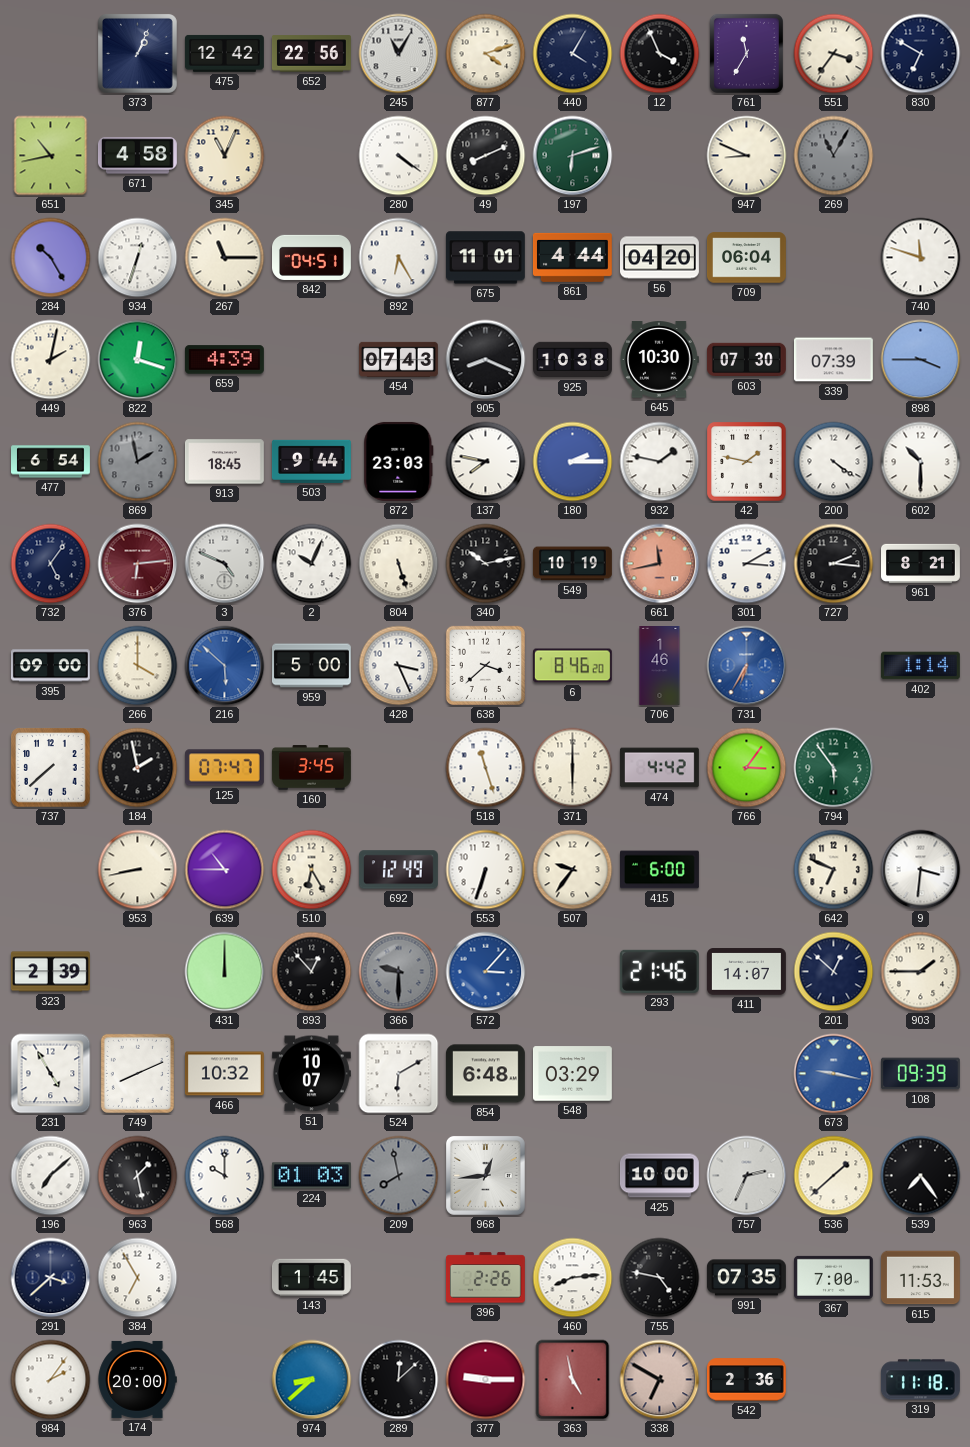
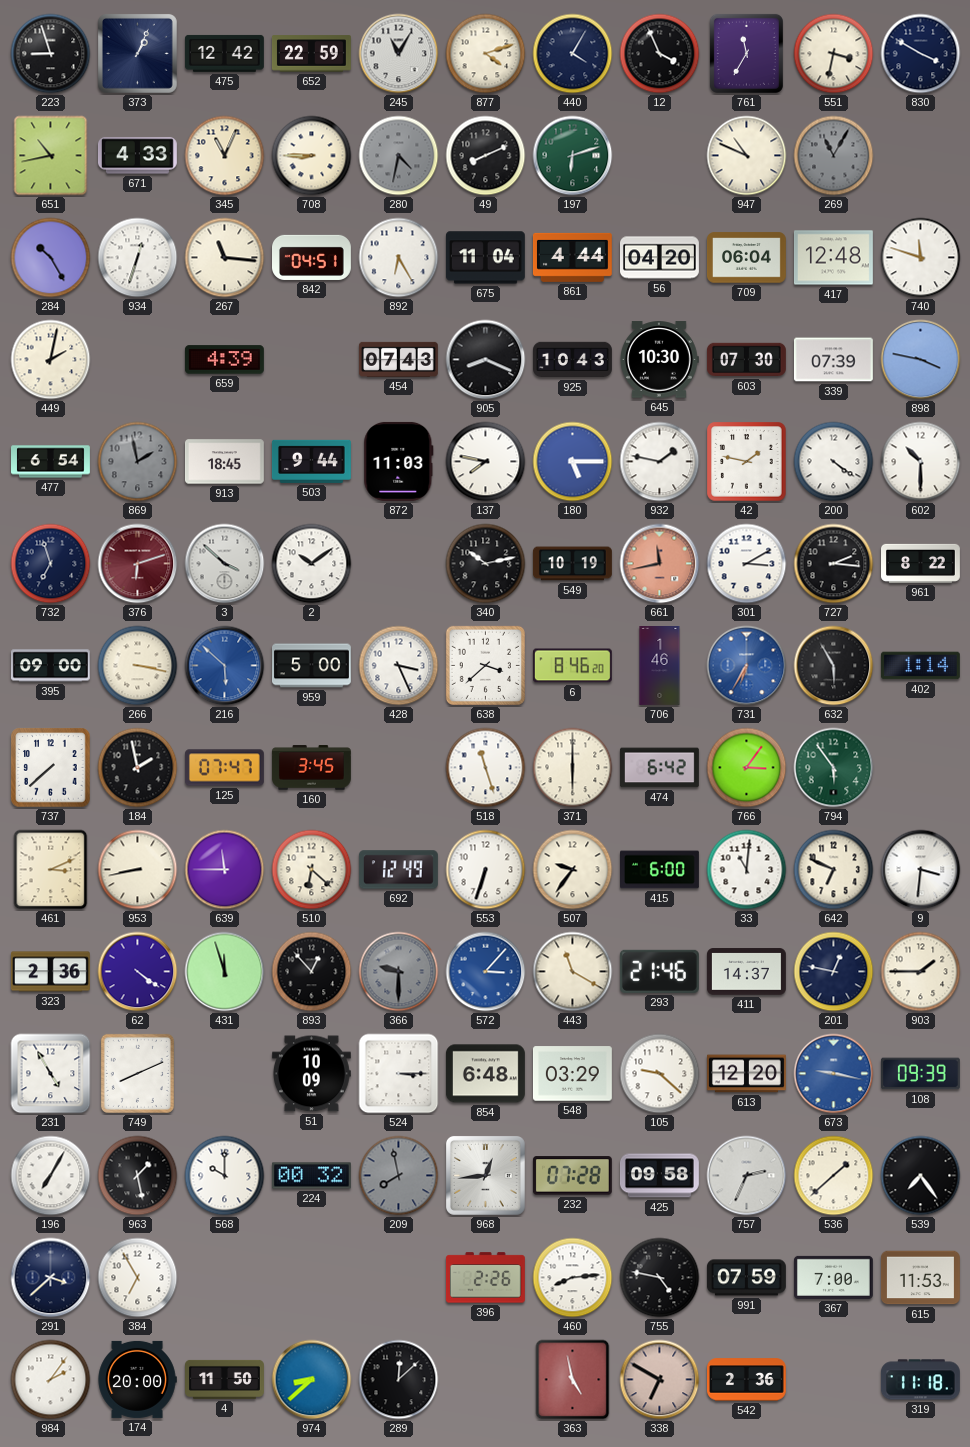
223: none -> 8:57 (51, 54)
652: 22:56 -> 22:59 (311, 54)
551: 3:36 -> 3:32 (834, 54)
830: 6:50 -> 3:50 (921, 54)
671: 4:58 -> 4:33 (137, 156)
708: none -> 8:45 (312, 156)
280: 4:21 -> 4:32 (399, 156)
280 dial: white -> grey (399, 156)
947: 8:49 -> 10:49 (747, 156)
267: 11:15 -> 11:16 (225, 258)
675: 11:01 -> 11:04 (485, 258)
417: none -> 12:48 (833, 258)
822: 12:18 -> none (138, 360)
925: 10:38 -> 10:43 (573, 360)
898: 3:45 -> 3:47 (921, 360)
872: 23:03 -> 11:03 (399, 461)
180: 2:15 -> 5:15 (573, 462)
732: 5:06 -> 6:57 (51, 564)
376: 6:14 -> 6:12 (138, 564)
3: 4:49 -> 3:52 (225, 564)
2: 10:04 -> 10:09 (312, 564)
804: 5:27 -> none (399, 564)
961: 8:21 -> 8:22 (921, 563)
266: 4:00 -> 3:17 (138, 666)
632: none -> 5:55 (834, 666)
474: 4:42 -> 6:42 (659, 768)
461: none -> 3:11 (51, 870)
639: 10:45 -> 11:45 (225, 870)
510: 6:25 -> 6:22 (312, 870)
33: none -> 11:01 (747, 870)
323: 2:39 -> 2:36 (50, 972)
62: none -> 4:21 (138, 972)
431: 12:00 -> 11:57 (225, 972)
443: none -> 11:20 (573, 972)
411: 14:07 -> 14:37 (746, 972)
201: 12:52 -> 12:47 (834, 972)
466: 10:32 -> none (224, 1074)
51: 10:07 -> 10:09 (311, 1074)
524: 6:10 -> 3:15 (399, 1074)
105: none -> 9:22 (660, 1074)
613: none -> 12:20 (747, 1074)
196: 7:08 -> 7:05 (51, 1176)
224: 01:03 -> 00:32 (311, 1176)
232: none -> 07:28 (572, 1176)
425: 10:00 -> 09:58 (659, 1176)
143: 1:45 -> none (311, 1277)
991: 07:35 -> 07:59 (746, 1278)
4: none -> 11:50 (225, 1379)
377: 9:15 -> none (486, 1380)
